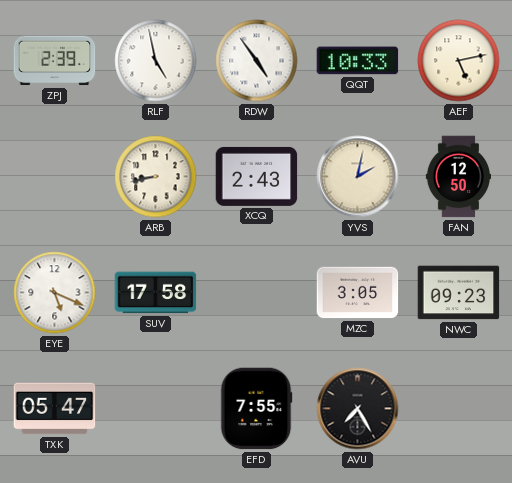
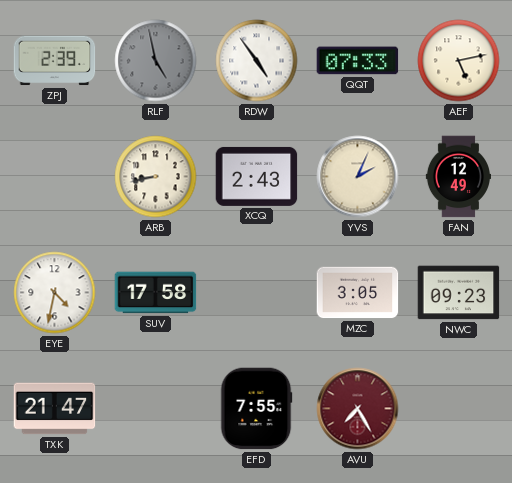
RLF dial: white -> grey (156, 61)
QQT: 10:33 -> 07:33 (358, 61)
YVS: 2:02 -> 2:04 (358, 177)
FAN: 12:50 -> 12:49 (458, 177)
EYE: 5:19 -> 4:32 (55, 293)
TXK: 05:47 -> 21:47 (55, 409)
AVU dial: black -> burgundy (358, 409)
